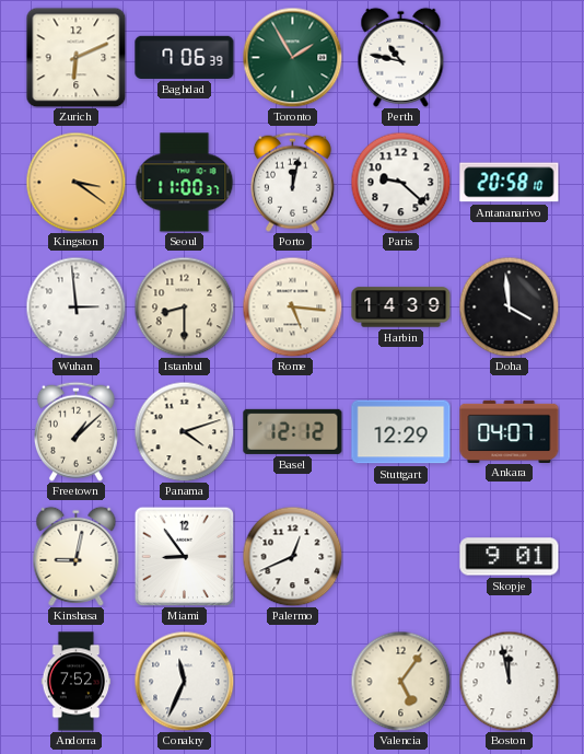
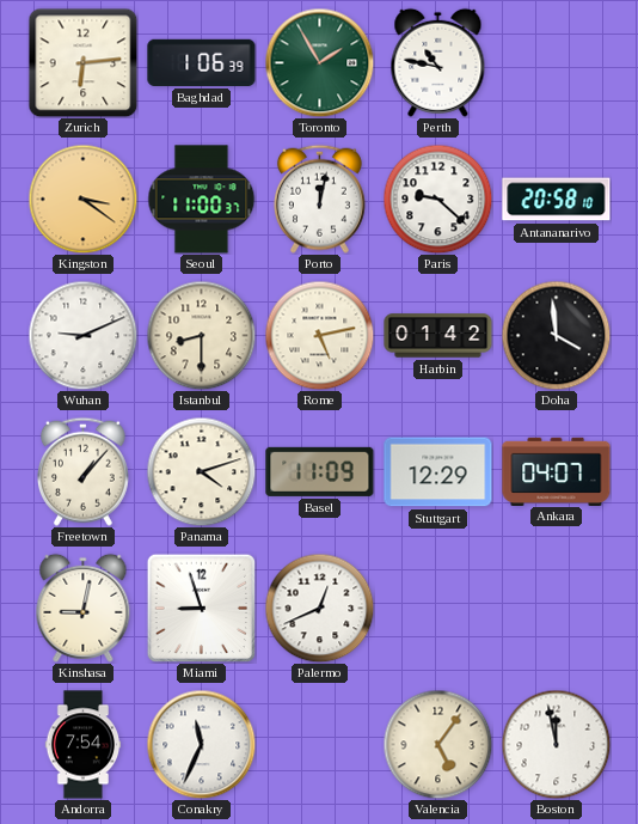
Zurich: 6:11 -> 6:14 (82, 62)
Baghdad: 7:06 -> 1:06 (202, 62)
Wuhan: 2:59 -> 9:11 (82, 335)
Rome: 5:16 -> 5:13 (319, 335)
Harbin: 14:39 -> 01:42 (438, 336)
Freetown: 1:08 -> 1:07 (82, 471)
Basel: 12:12 -> 11:09 (320, 471)
Miami: 8:54 -> 8:57 (201, 608)
Skopje: 9:01 -> none (510, 557)
Andorra: 7:52 -> 7:54 (84, 745)
